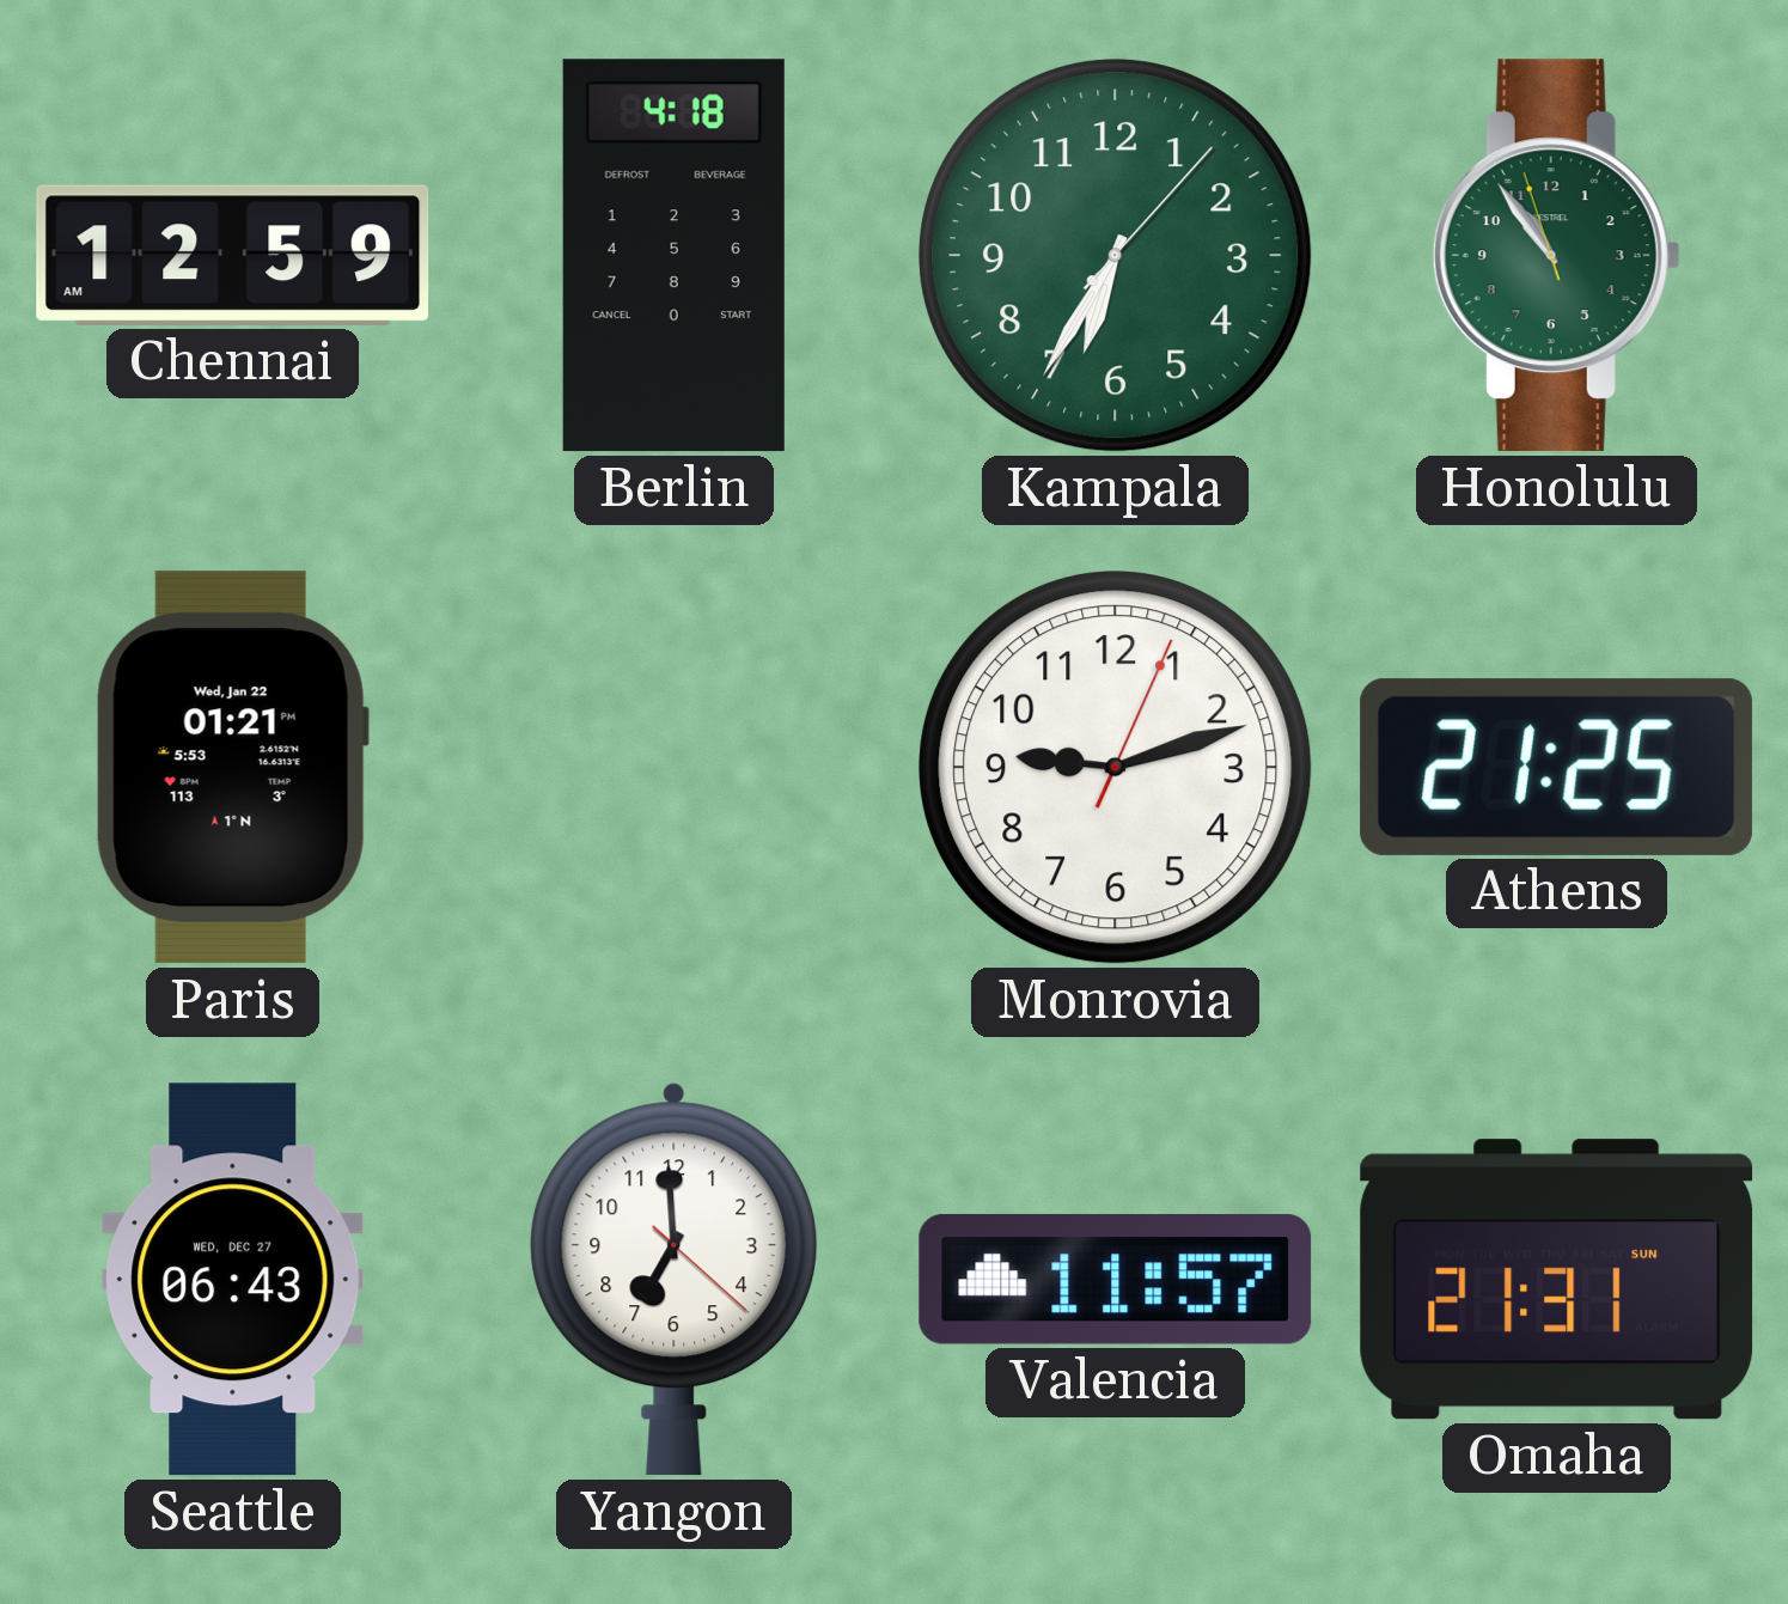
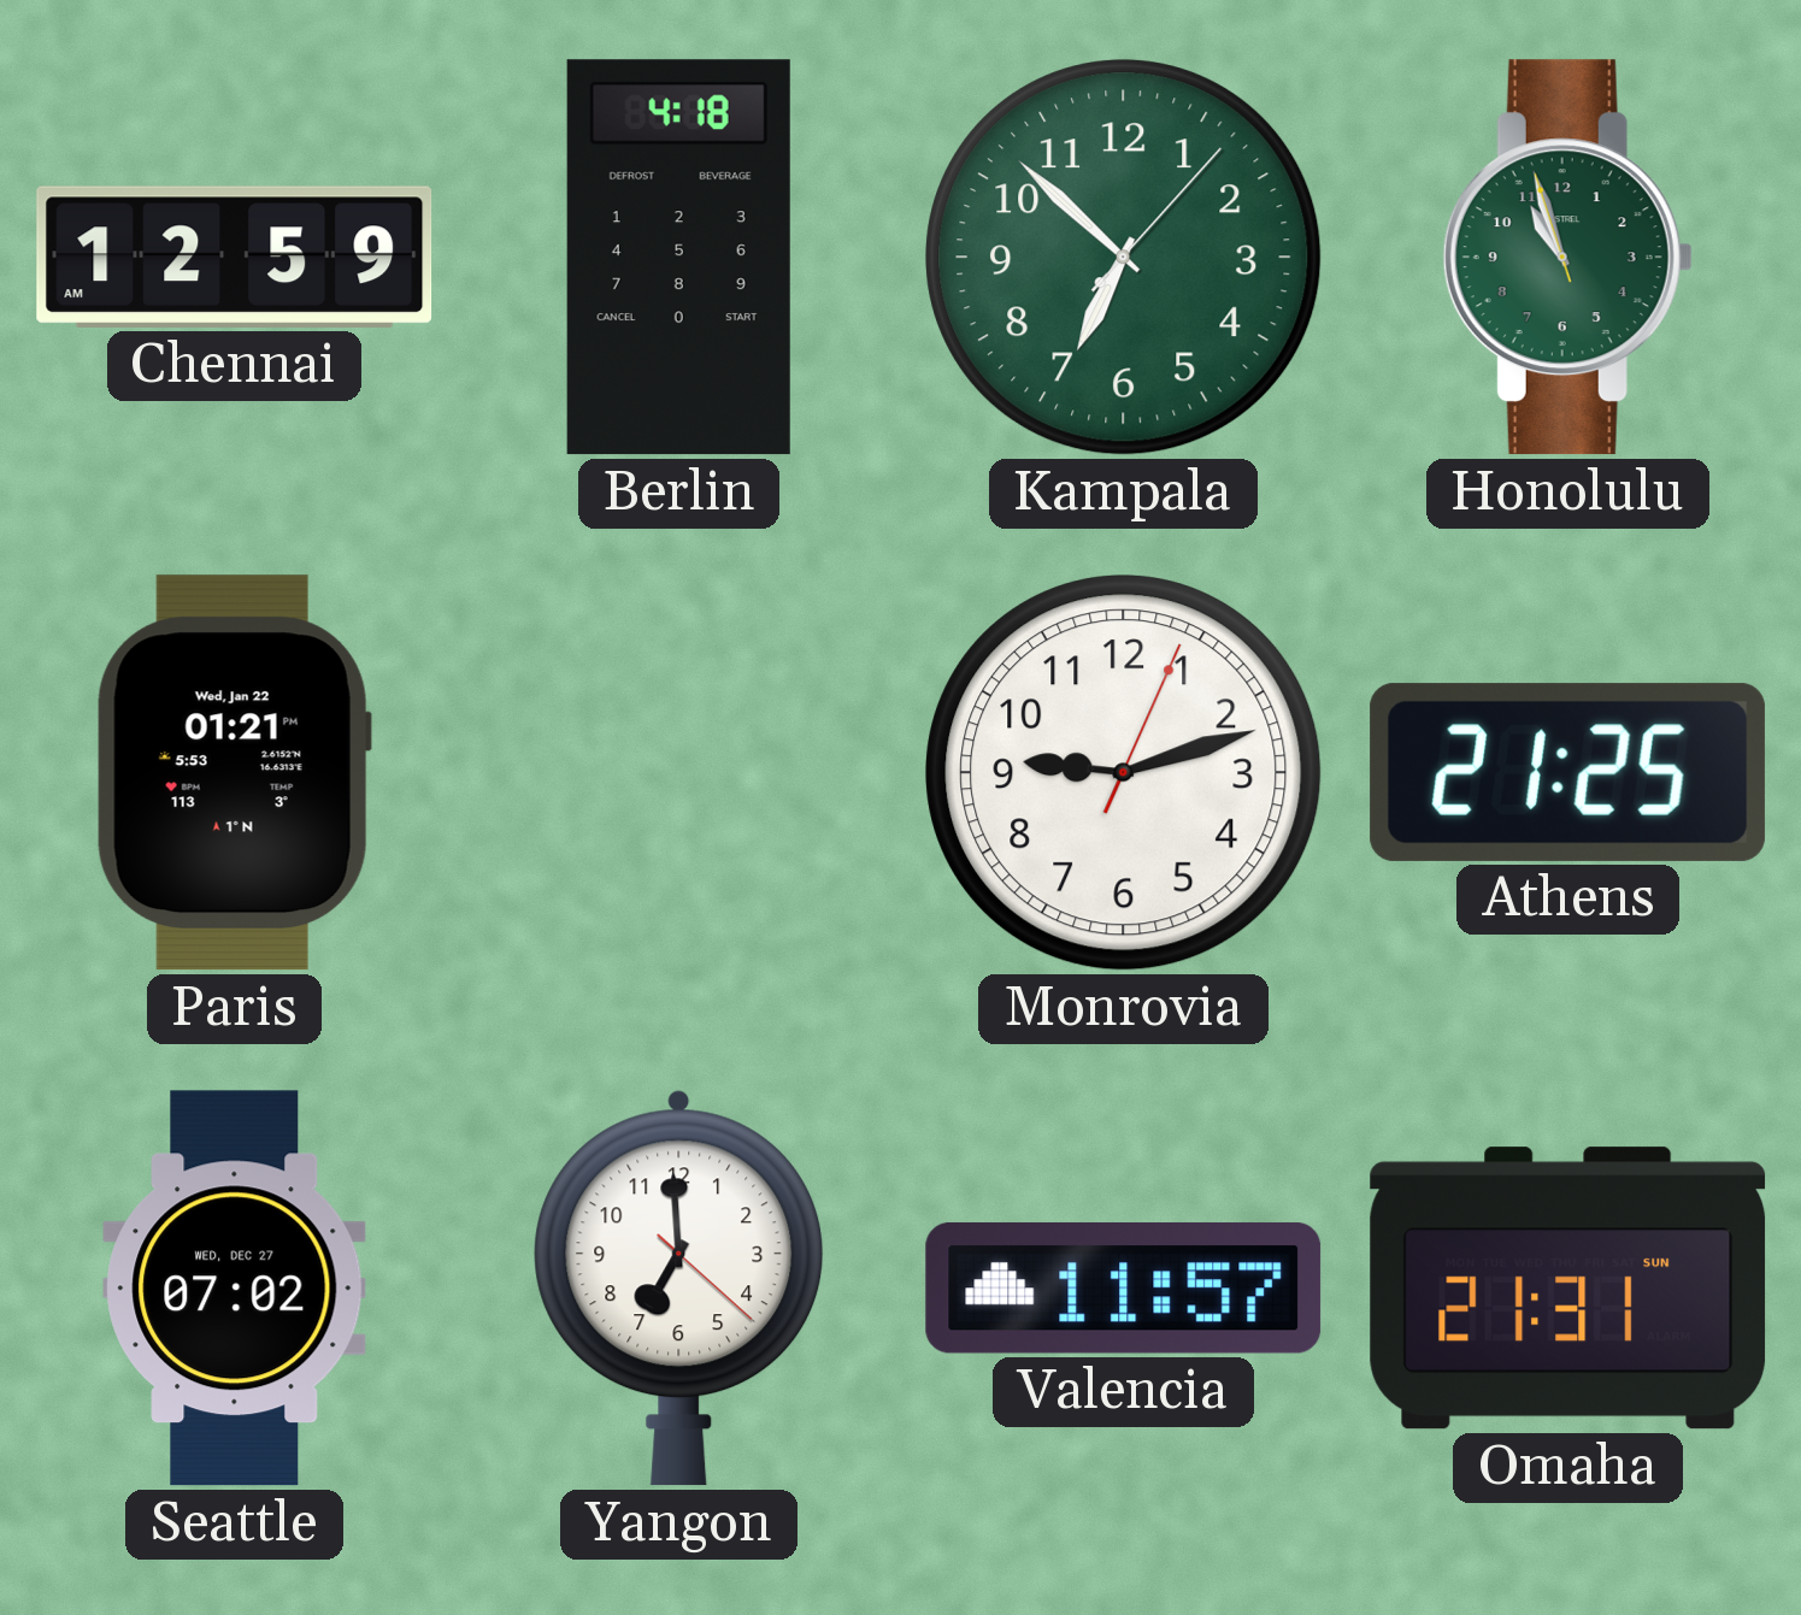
Kampala: 6:35 -> 6:52 (1124, 258)
Honolulu: 10:53 -> 10:56 (1567, 258)
Seattle: 06:43 -> 07:02 (235, 1289)
